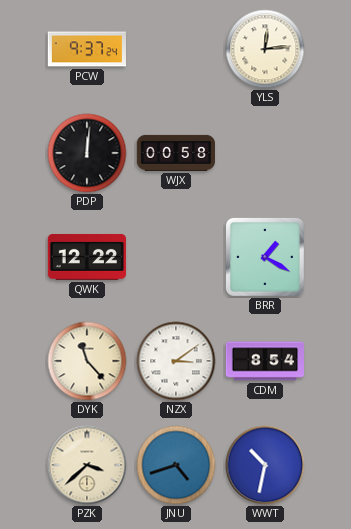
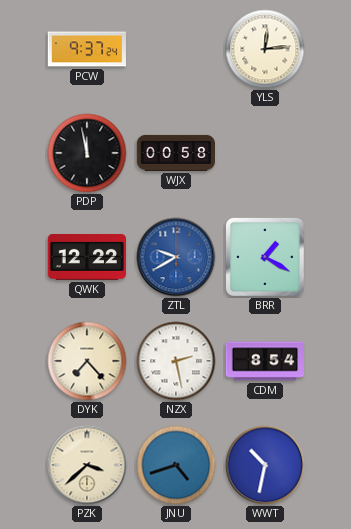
PDP: 12:01 -> 11:58 (87, 153)
ZTL: none -> 9:40 (176, 257)
DYK: 11:23 -> 7:23 (87, 361)
NZX: 3:09 -> 2:28 (176, 361)
